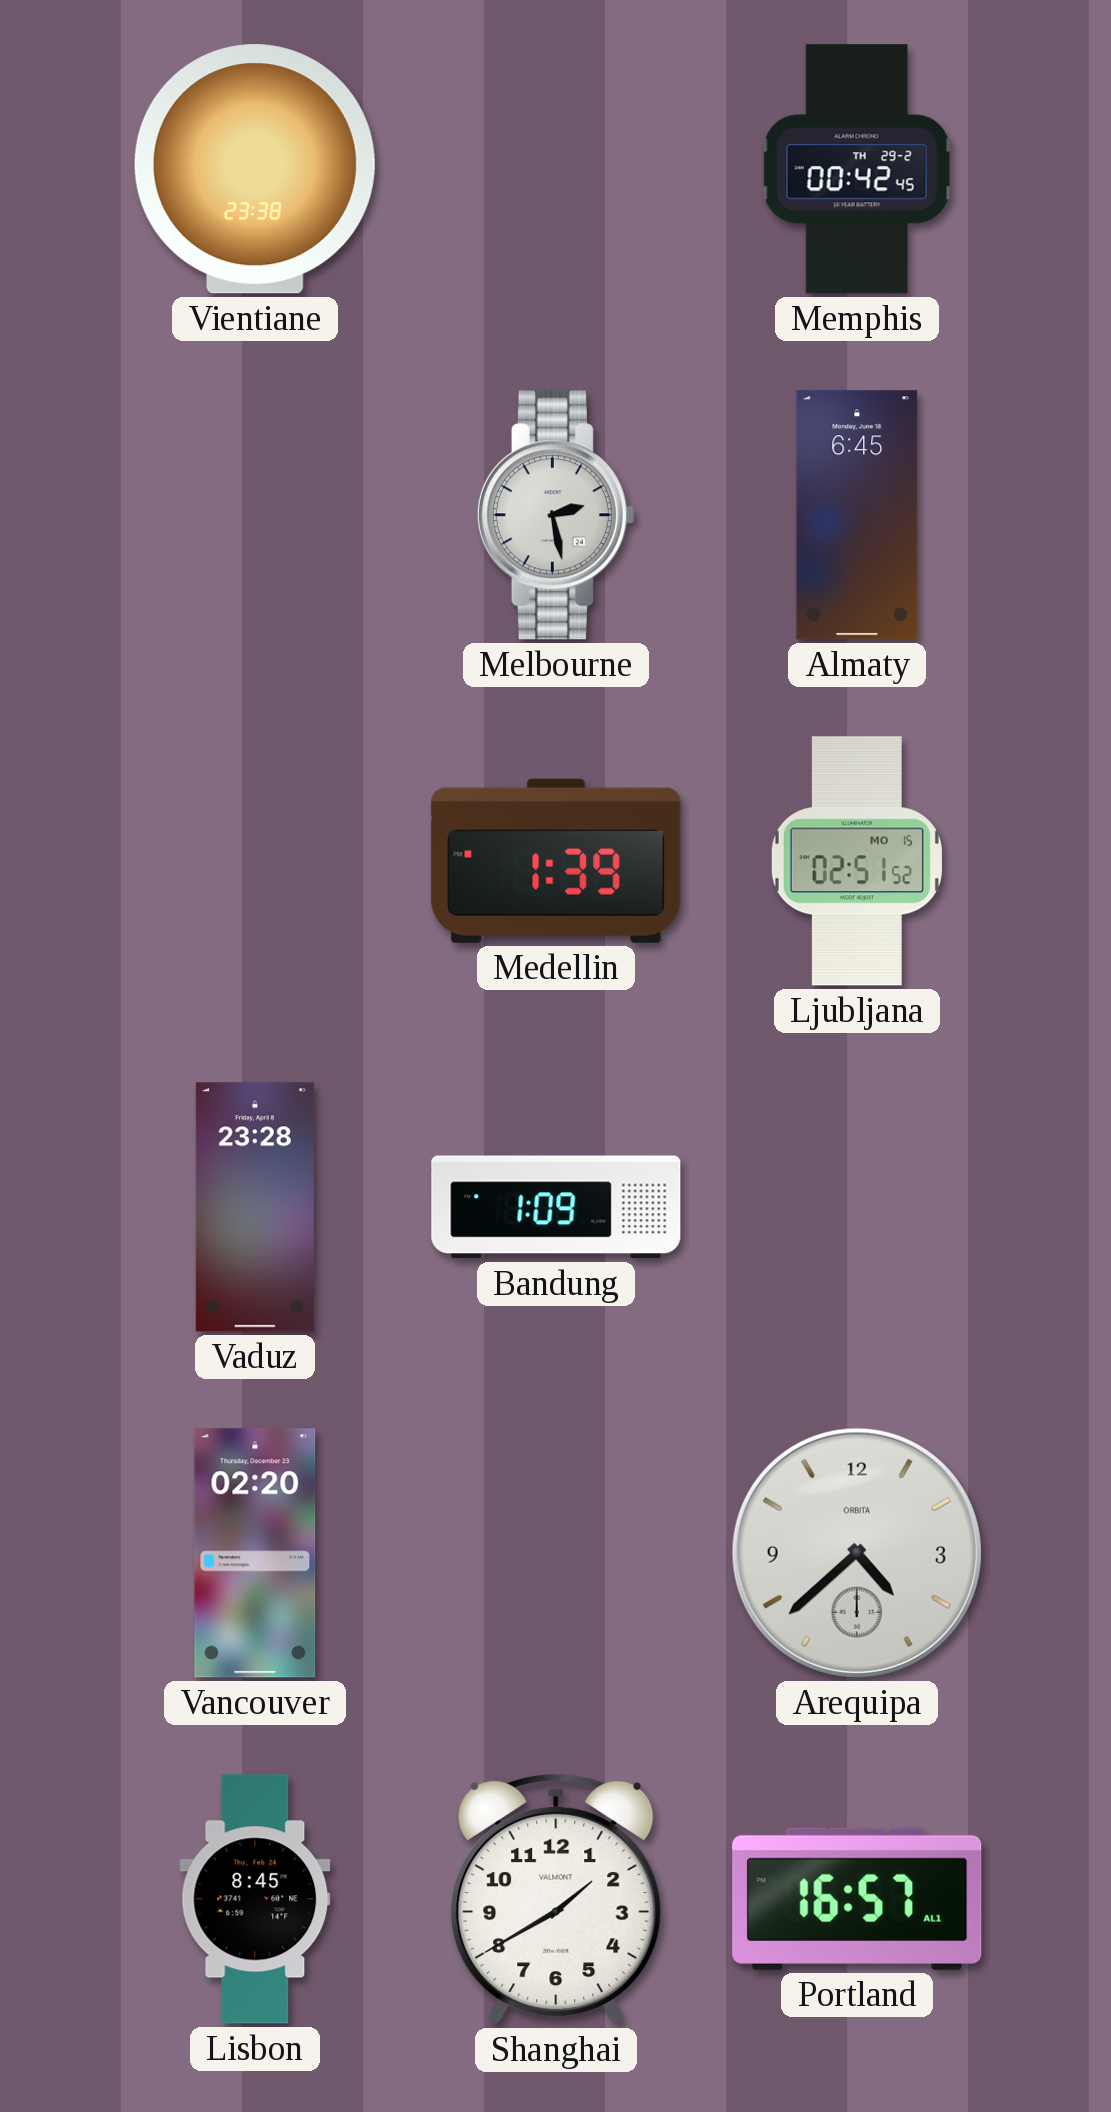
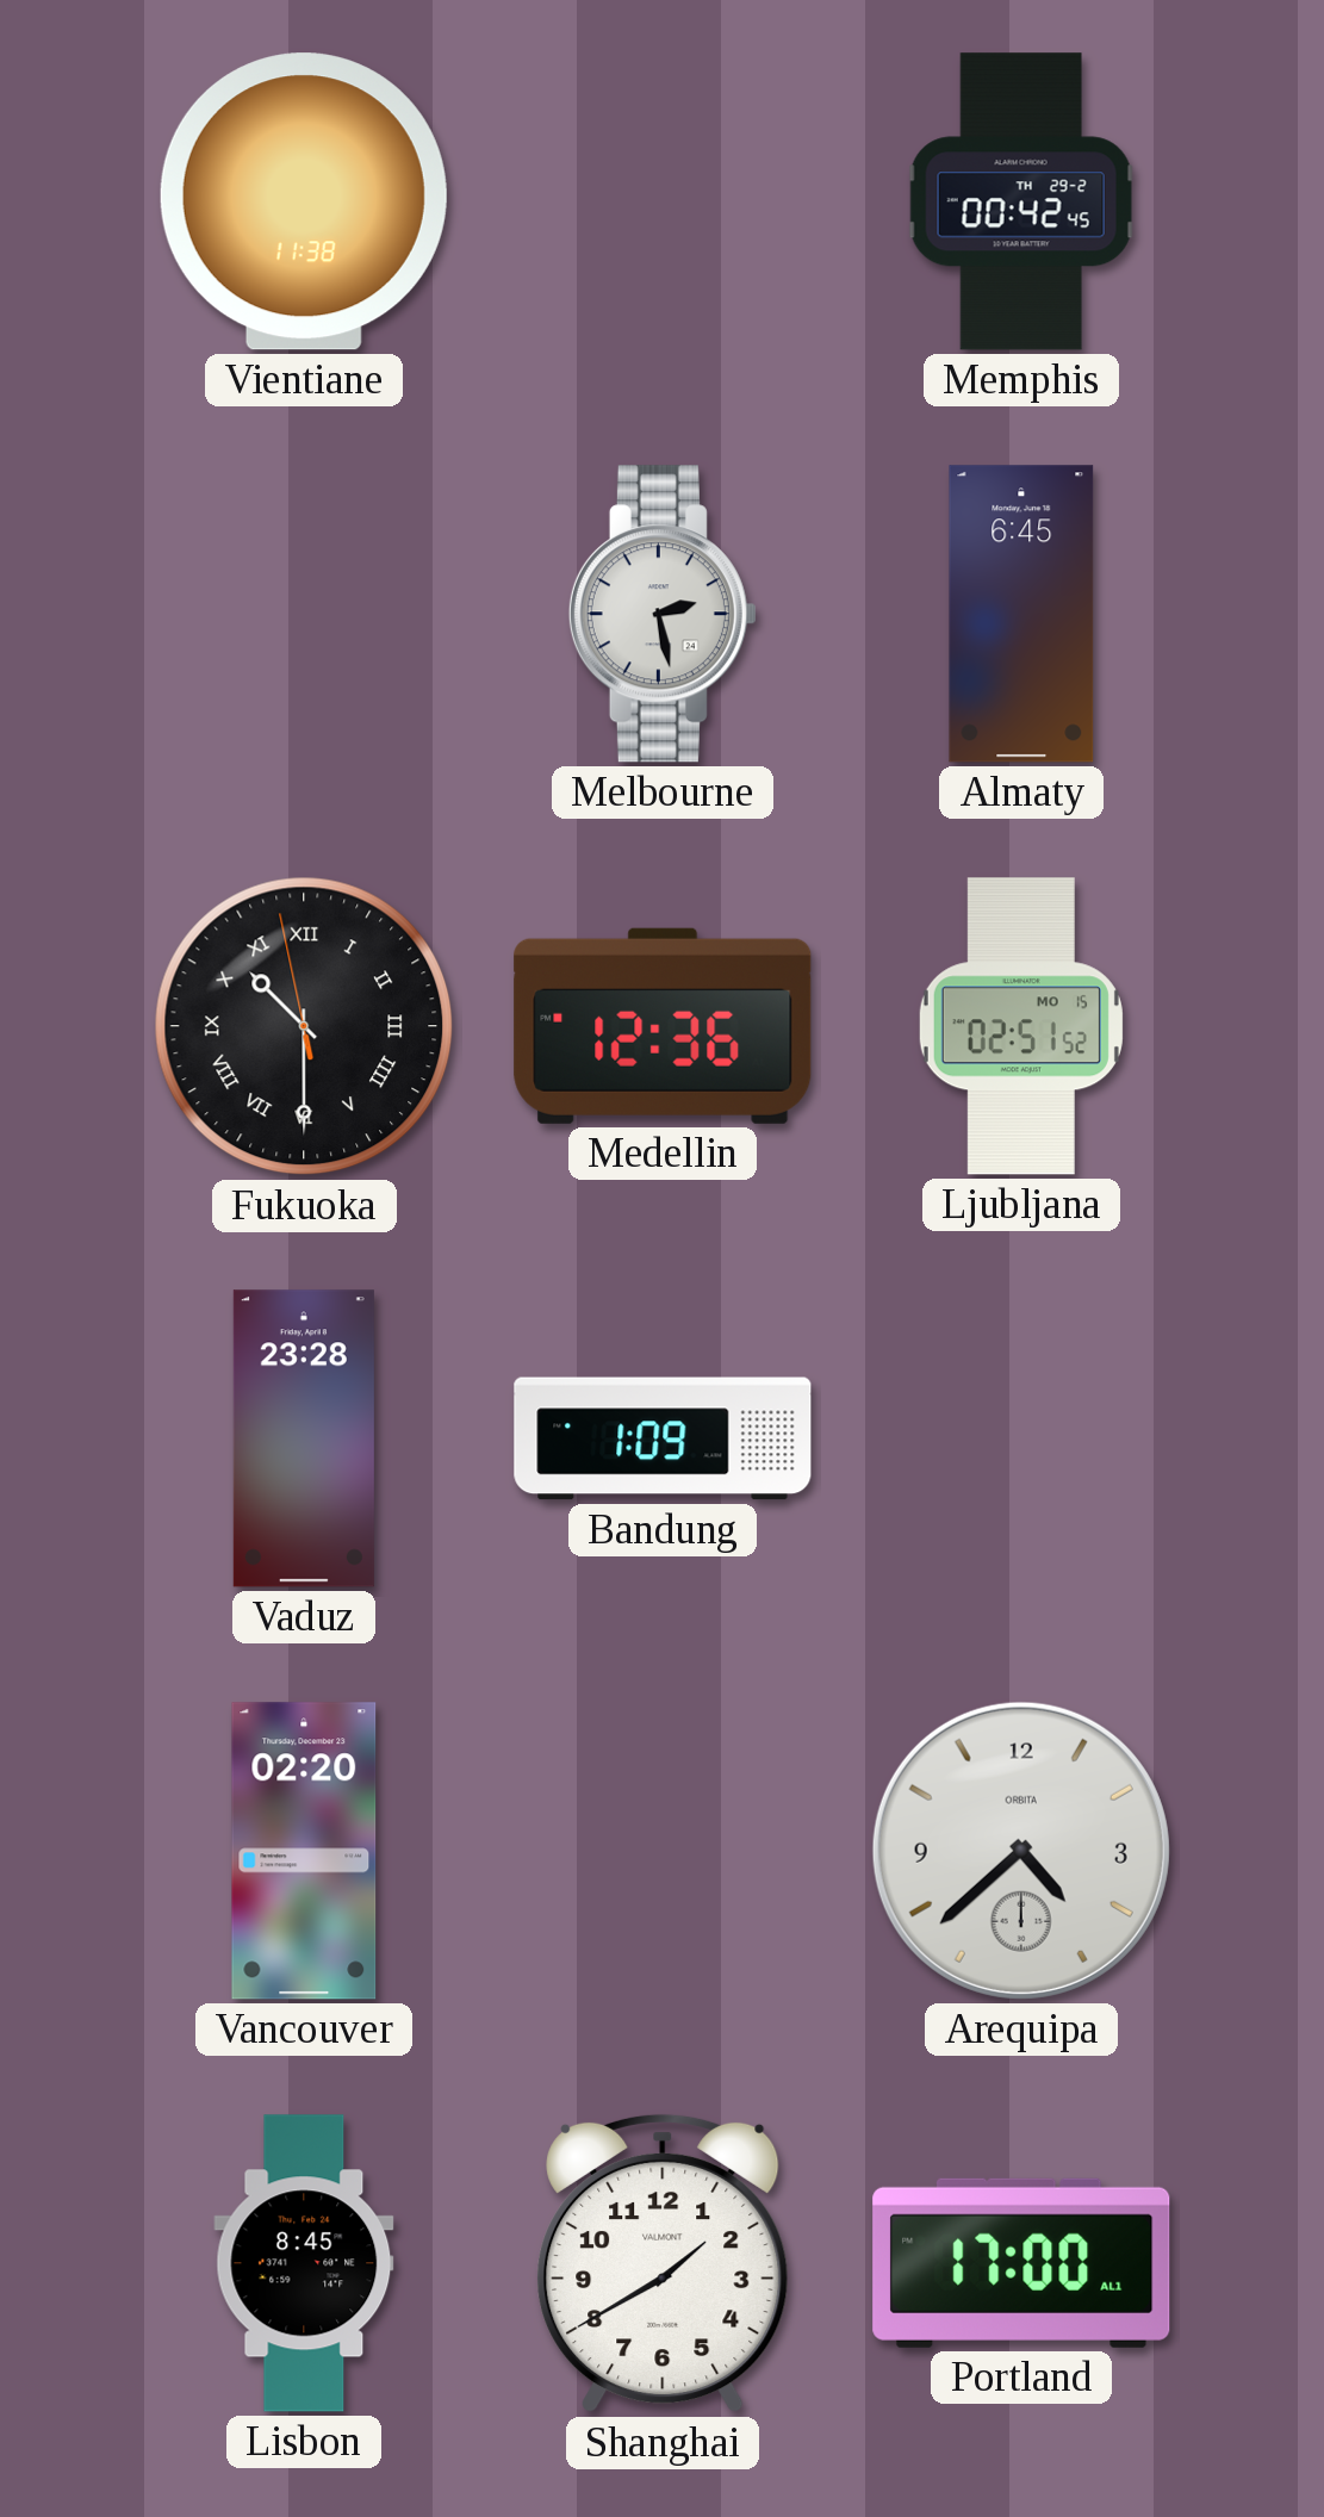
Vientiane: 23:38 -> 11:38 (304, 201)
Fukuoka: none -> 10:29 (304, 1026)
Medellin: 1:39 -> 12:36 (663, 1026)
Portland: 16:57 -> 17:00 (1021, 2263)
